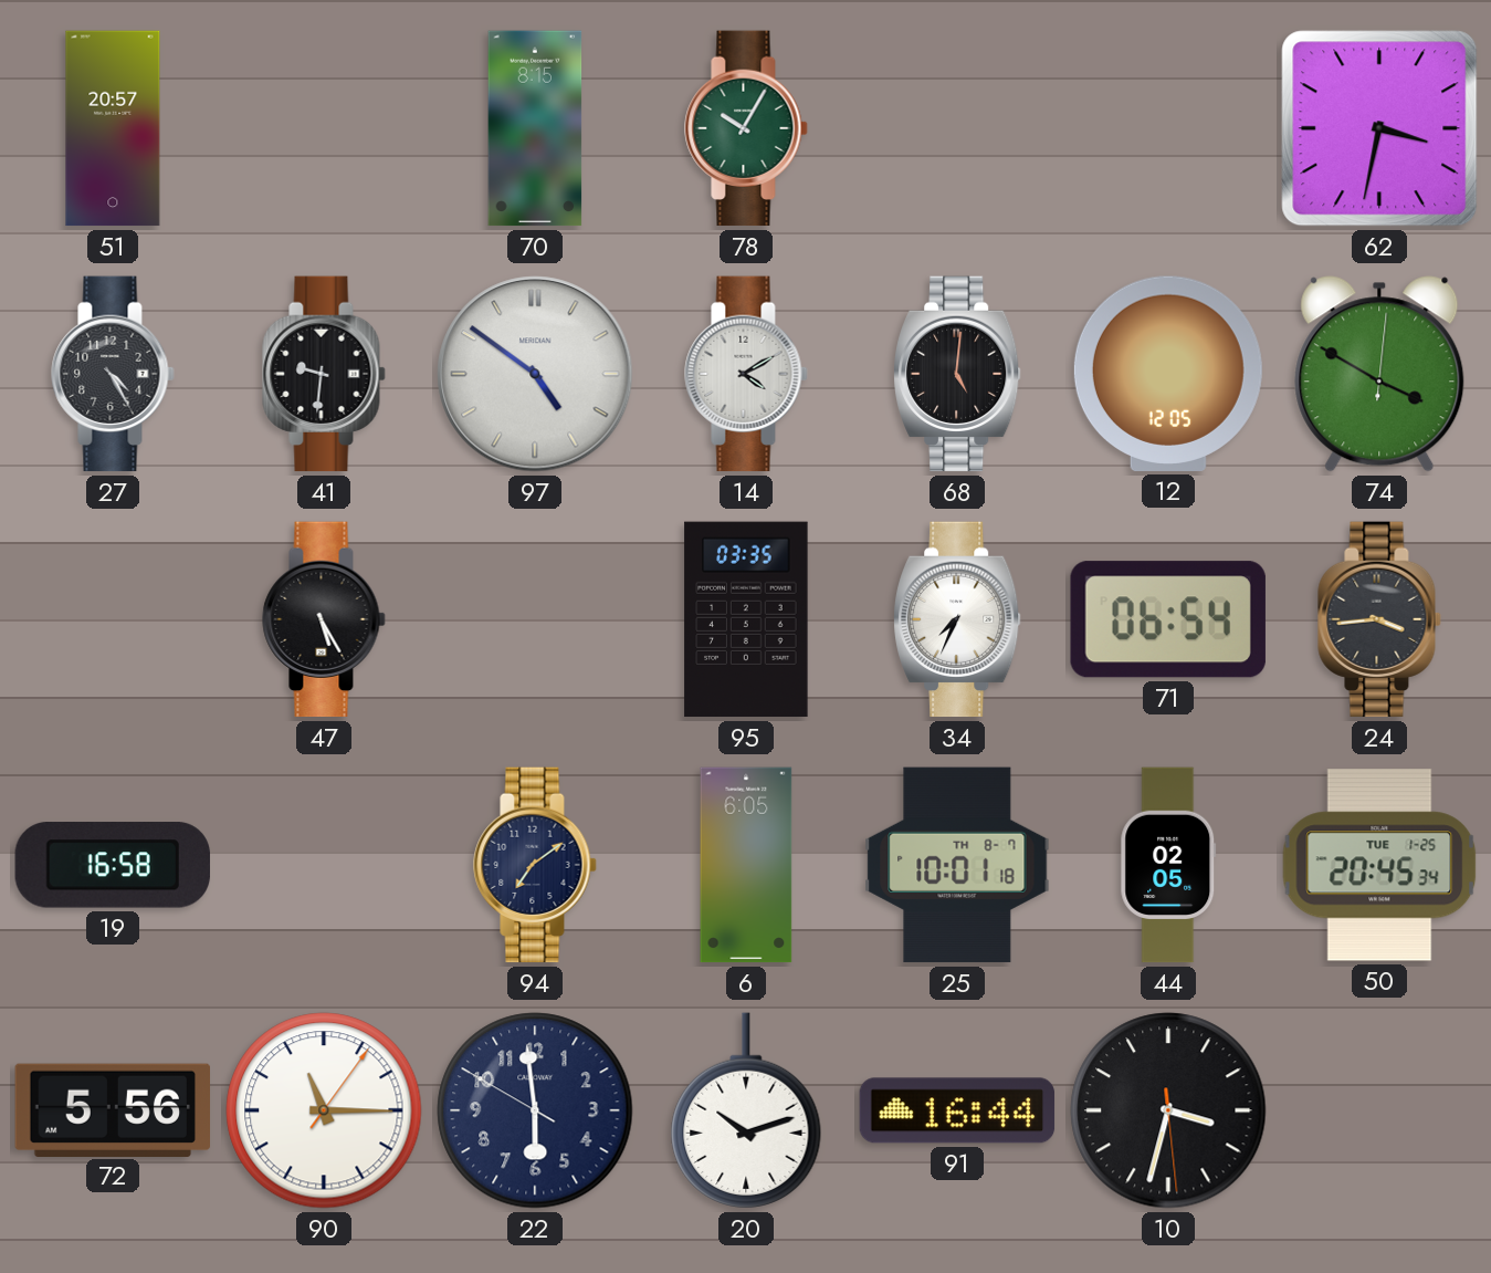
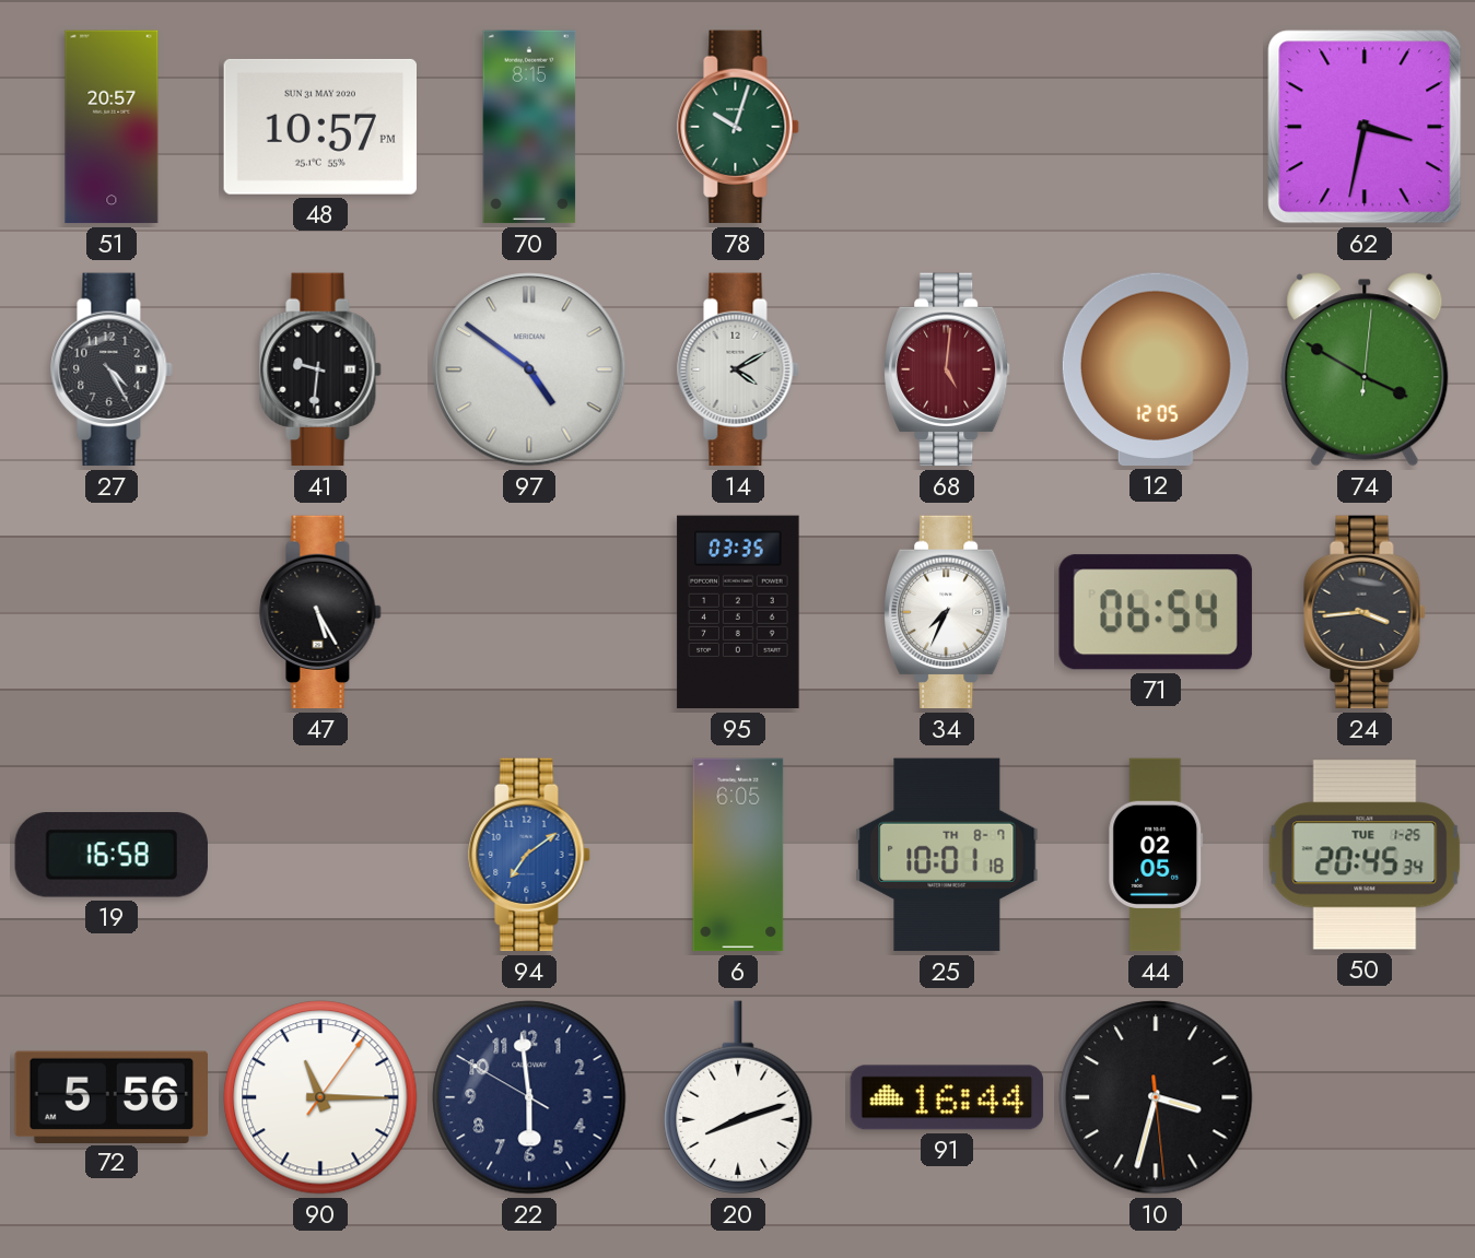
48: none -> 10:57 (319, 127)
78: 10:05 -> 10:03 (738, 127)
68 dial: black -> burgundy (948, 369)
94 dial: navy -> blue (529, 855)
20: 10:12 -> 8:12 (738, 1097)
